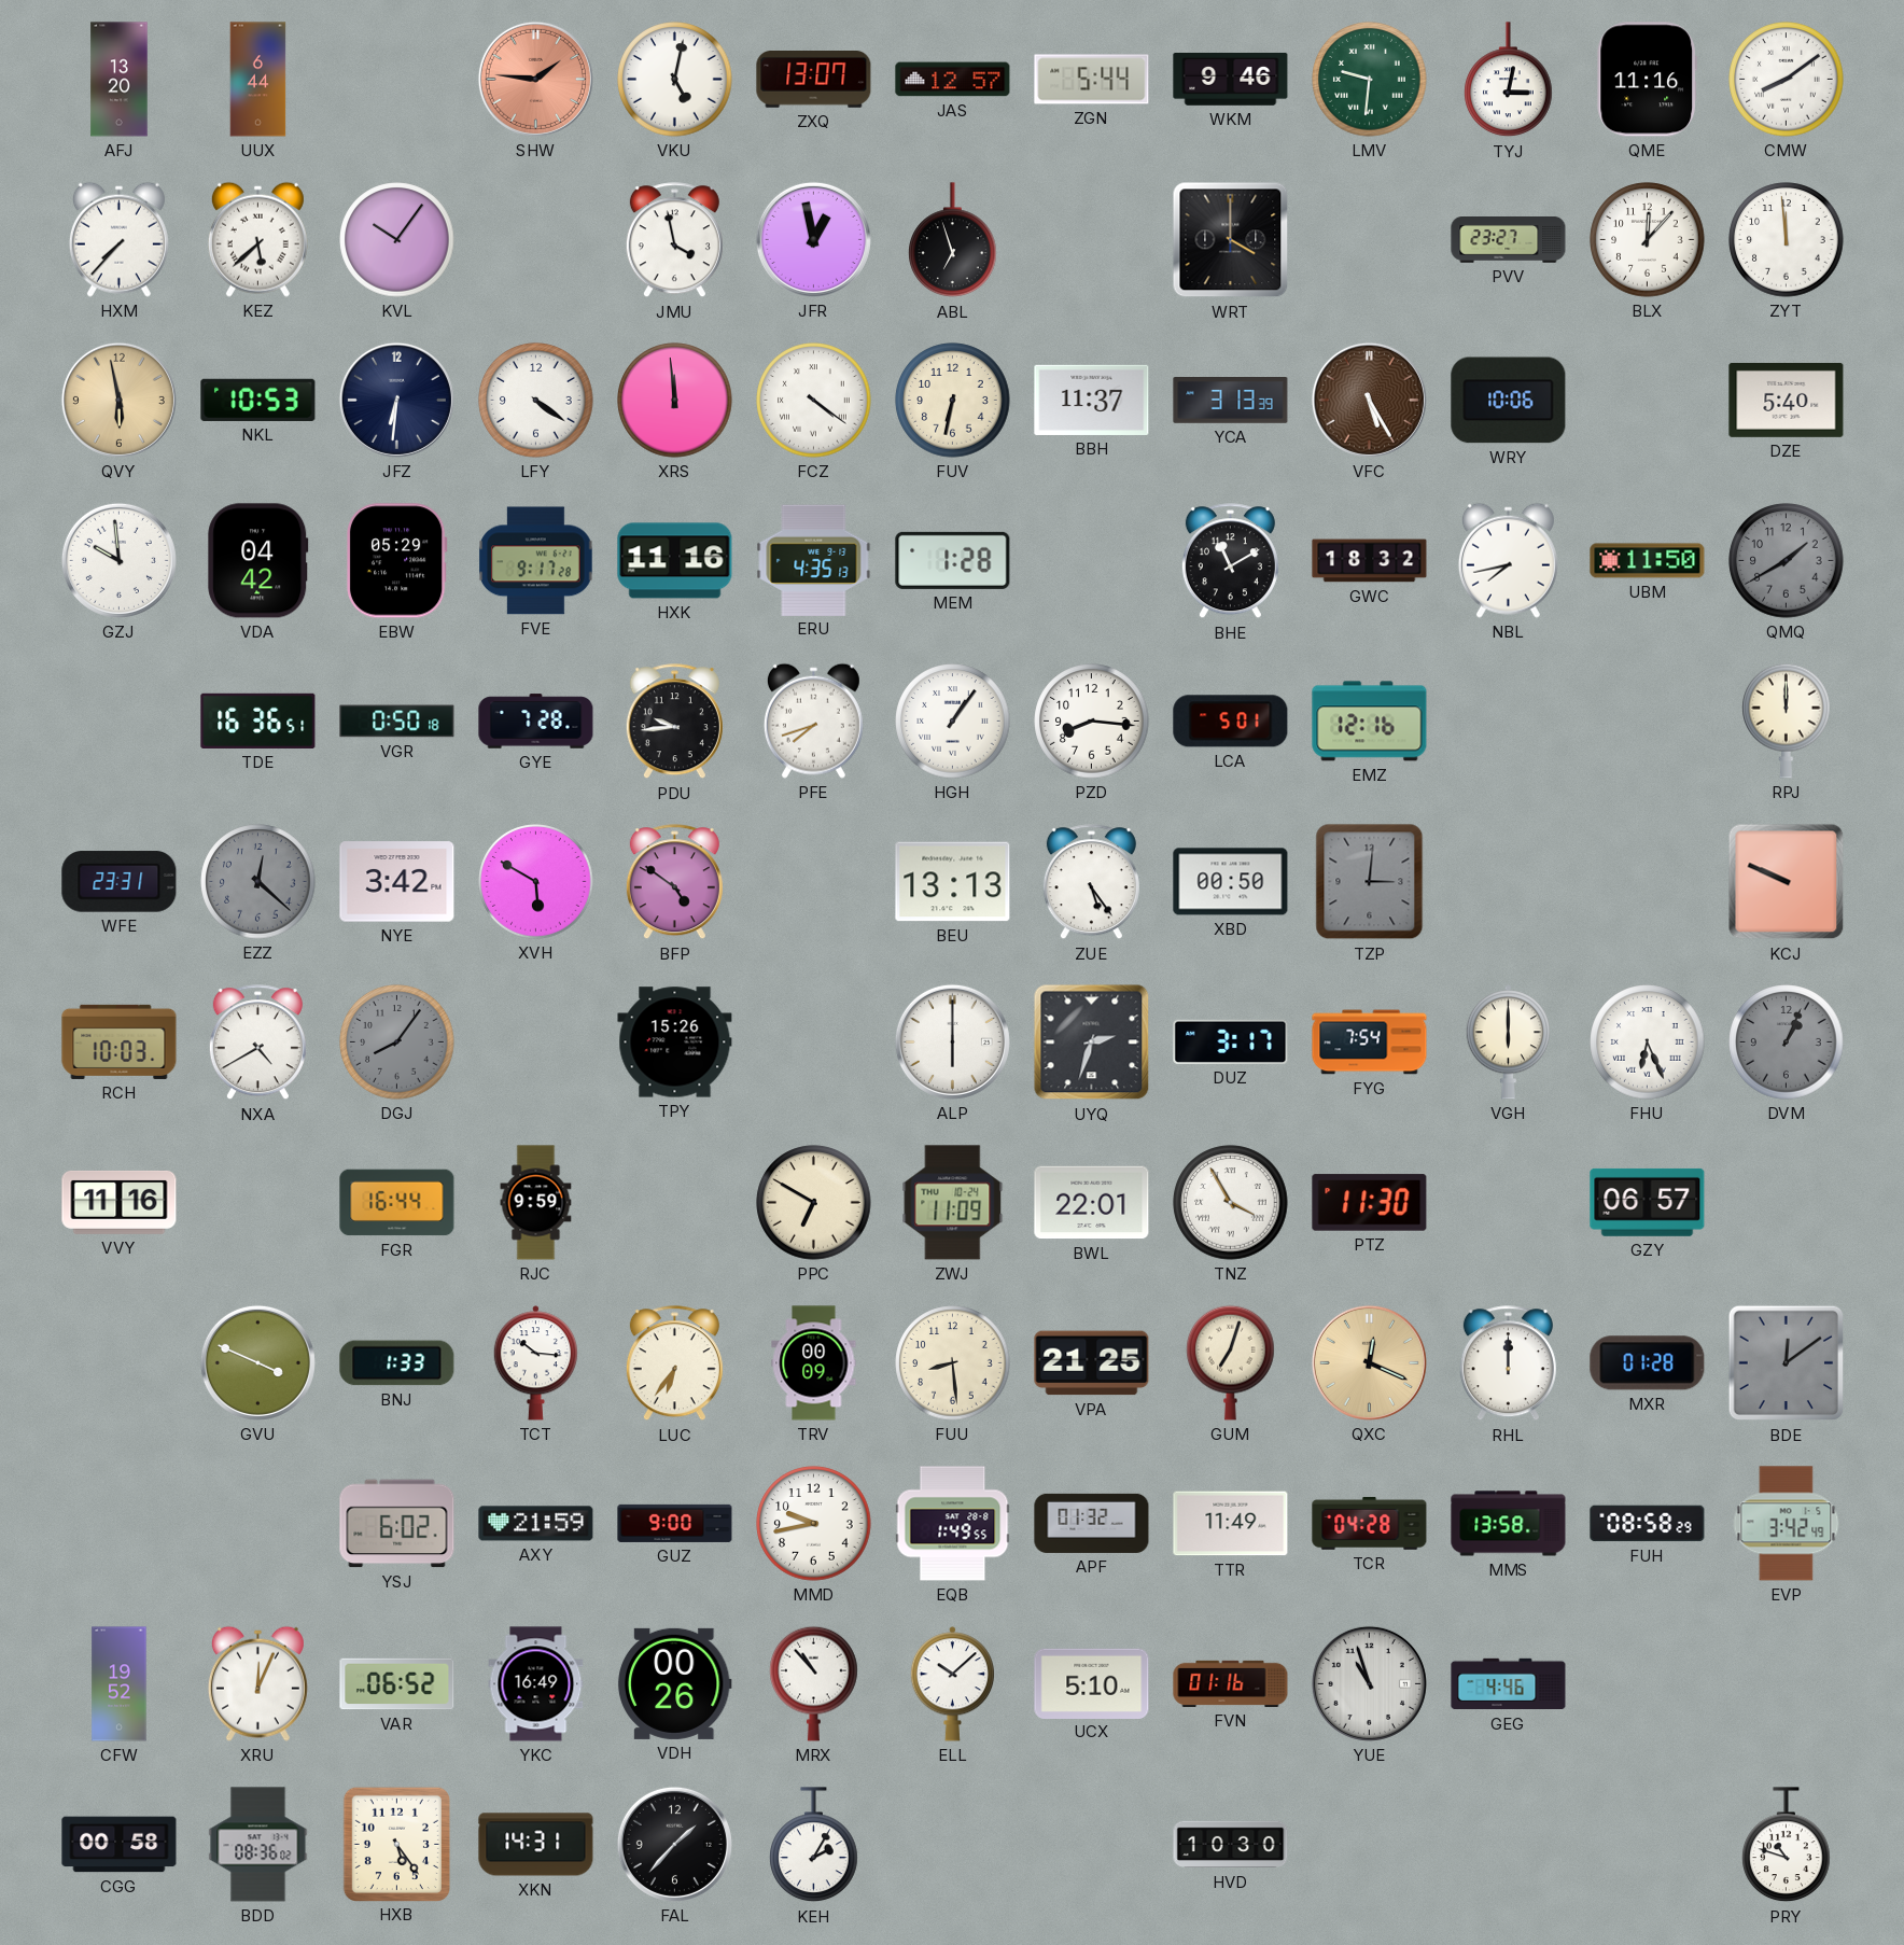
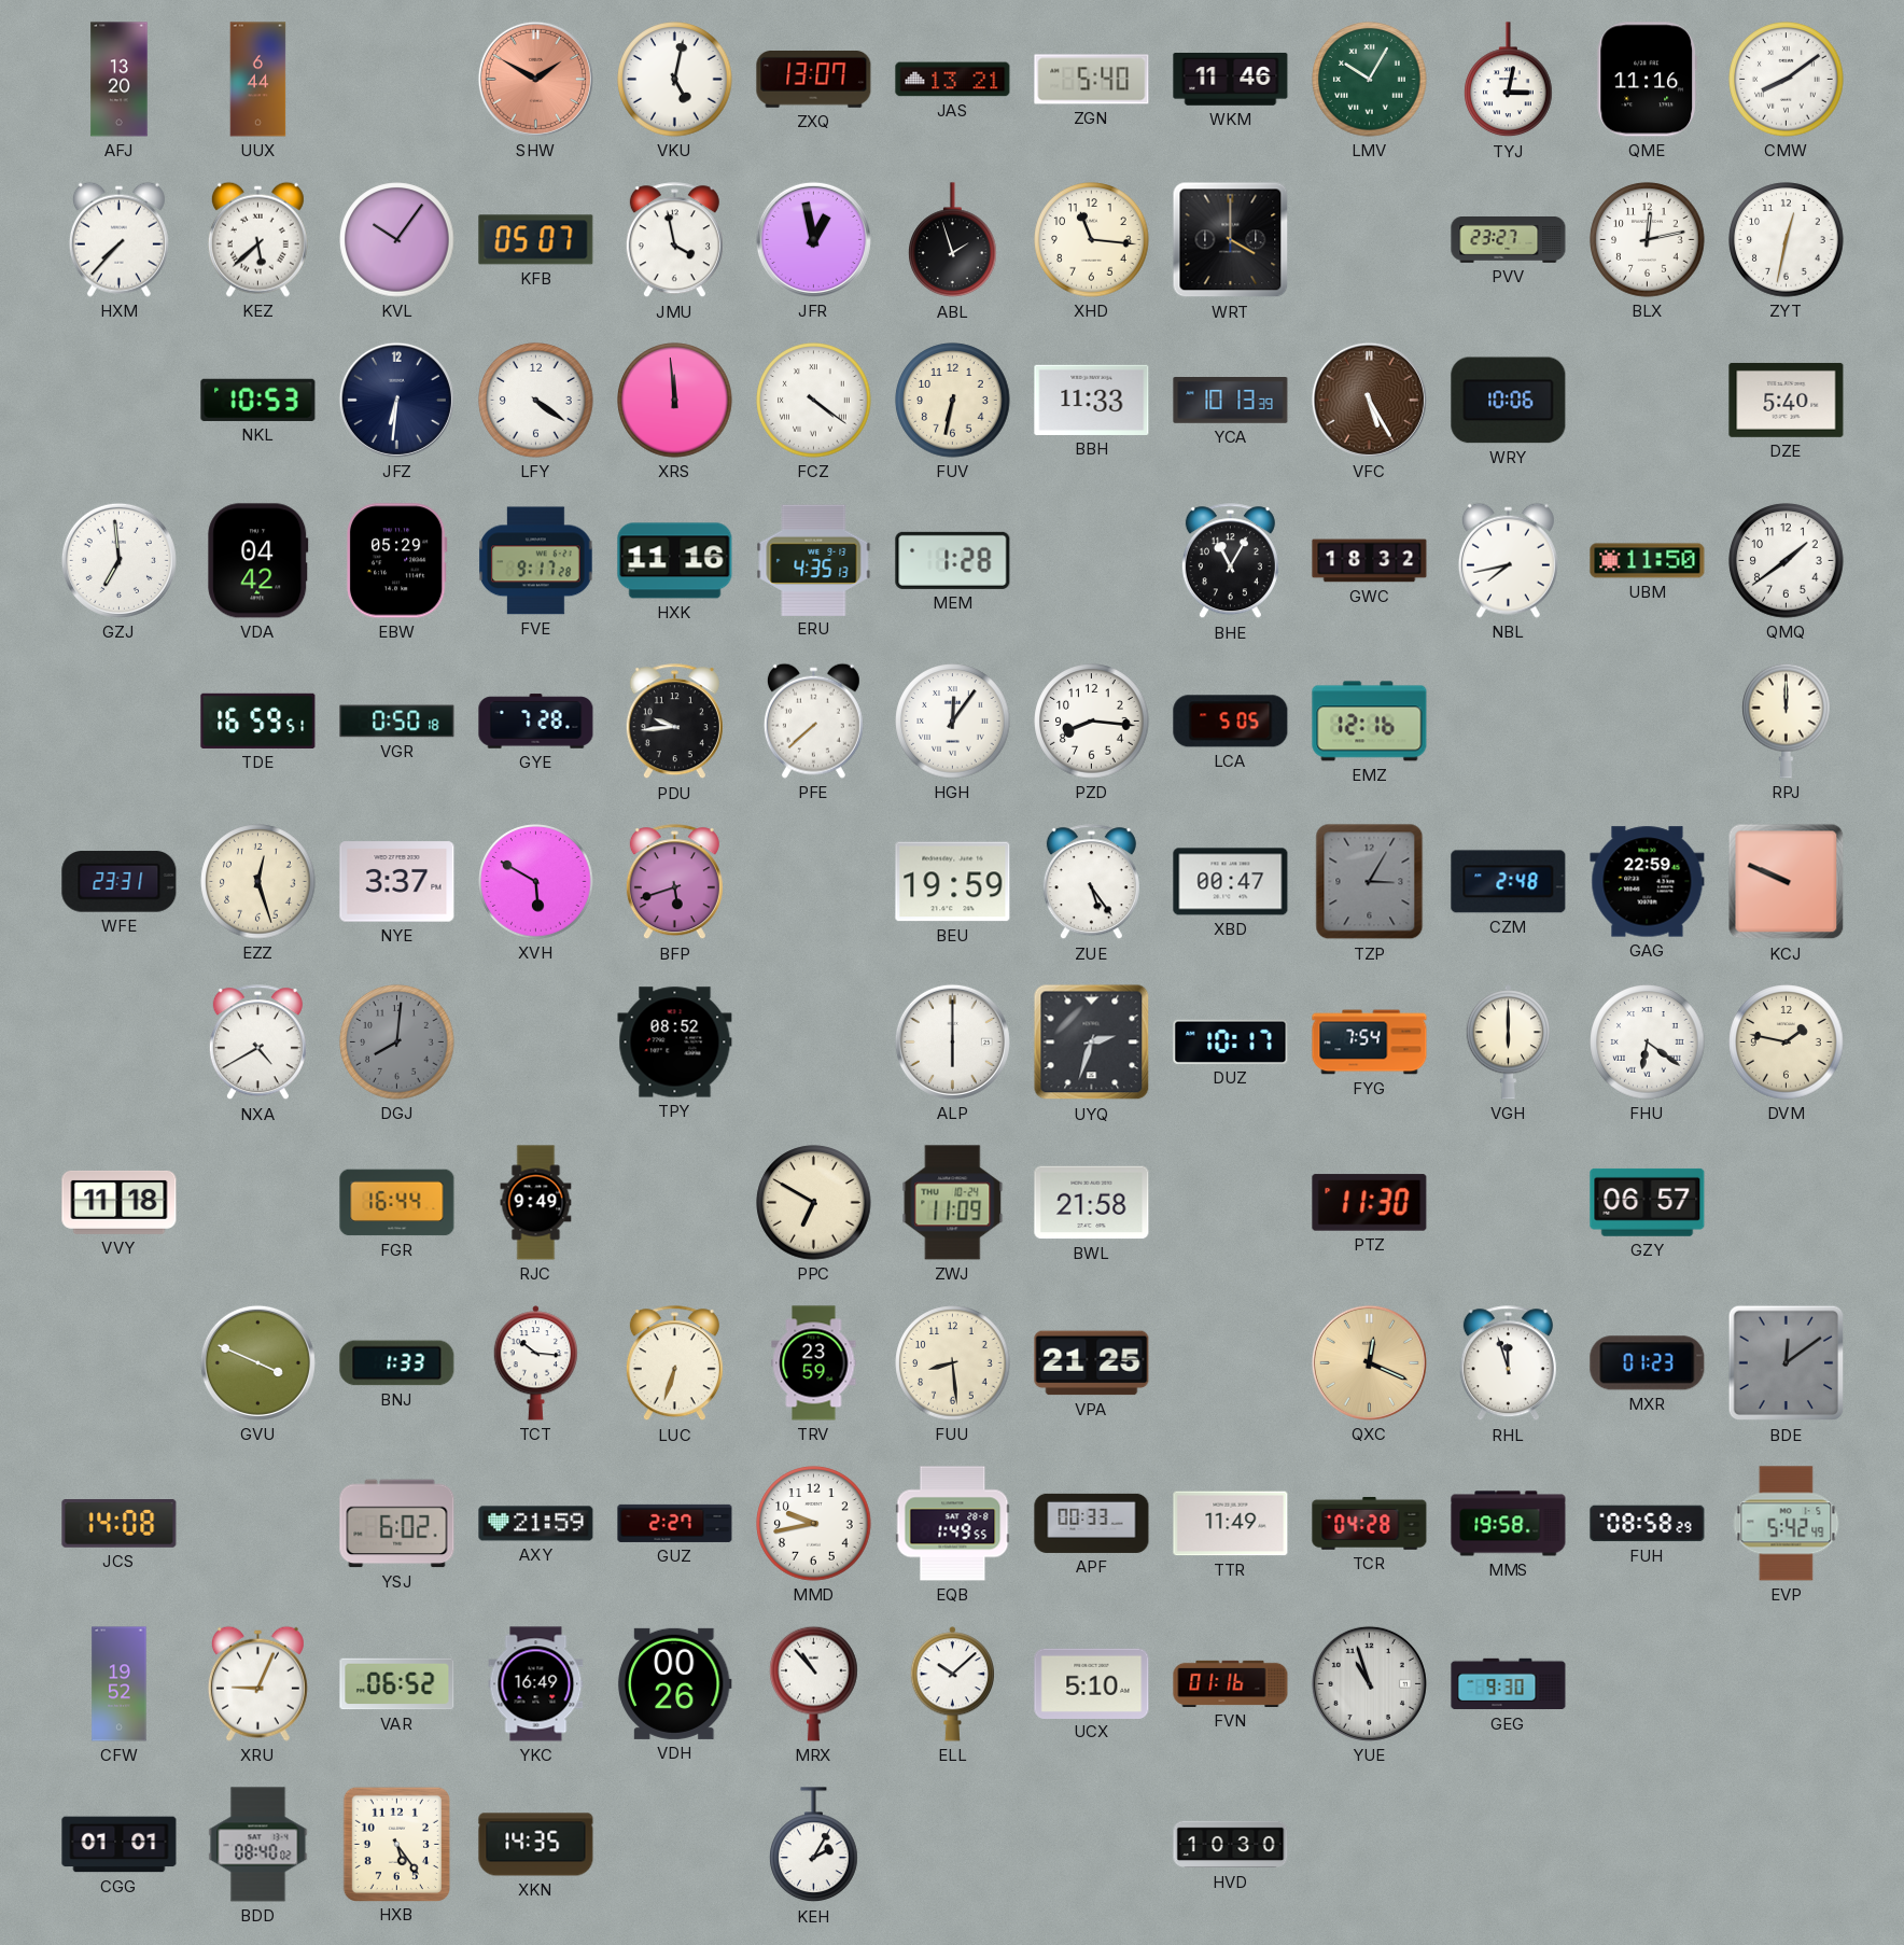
SHW: 1:46 -> 1:50 (535, 79)
JAS: 12:57 -> 13:21 (953, 80)
ZGN: 5:44 -> 5:40 (1092, 80)
WKM: 9:46 -> 11:46 (1231, 79)
LMV: 9:31 -> 10:05 (1370, 80)
KFB: none -> 05:07 (536, 240)
ABL: 6:57 -> 1:57 (953, 240)
XHD: none -> 11:16 (1092, 240)
BLX: 12:07 -> 12:13 (1648, 240)
ZYT: 11:59 -> 12:32 (1787, 240)
QVY: 5:58 -> none (118, 400)
BBH: 11:37 -> 11:33 (1092, 400)
YCA: 3:13 -> 10:13 (1231, 401)
GZJ: 9:59 -> 6:59 (118, 560)
BHE: 11:10 -> 11:05 (1230, 561)
QMQ: 1:40 -> 1:39 (1787, 561)
QMQ dial: grey -> white (1787, 561)
TDE: 16:36 -> 16:59 (258, 720)
PFE: 7:42 -> 7:38 (813, 720)
HGH: 1:06 -> 12:06 (953, 722)
LCA: 5:01 -> 5:05 (1231, 722)
EZZ: 12:22 -> 12:27 (258, 882)
EZZ dial: grey -> cream (258, 882)
NYE: 3:42 -> 3:37 (397, 882)
BFP: 4:51 -> 5:42 (674, 882)
BEU: 13:13 -> 19:59 (953, 882)
XBD: 00:50 -> 00:47 (1231, 882)
TZP: 3:01 -> 3:05 (1370, 882)
CZM: none -> 2:48 (1509, 882)
GAG: none -> 22:59 (1648, 882)
RCH: 10:03 -> none (120, 1041)
DGJ: 8:06 -> 8:01 (397, 1043)
TPY: 15:26 -> 08:52 (675, 1043)
DUZ: 3:17 -> 10:17 (1231, 1041)
FHU: 6:26 -> 6:21 (1648, 1043)
DVM: 1:04 -> 1:47 (1787, 1043)
DVM dial: grey -> cream (1787, 1043)
VVY: 11:16 -> 11:18 (120, 1202)
RJC: 9:59 -> 9:49 (536, 1203)
BWL: 22:01 -> 21:58 (1092, 1203)
TNZ: 3:55 -> none (1231, 1203)
LUC: 6:36 -> 6:33 (674, 1363)
TRV: 00:09 -> 23:59 (814, 1363)
GUM: 7:03 -> none (1231, 1362)
RHL: 12:00 -> 11:57 (1508, 1363)
MXR: 01:28 -> 01:23 (1648, 1363)
JCS: none -> 14:08 (120, 1524)
GUZ: 9:00 -> 2:27 (675, 1523)
APF: 01:32 -> 00:33 (1092, 1523)
MMS: 13:58 -> 19:58 (1509, 1524)
EVP: 3:42 -> 5:42 (1787, 1524)
XRU: 12:04 -> 9:04 (257, 1683)
GEG: 4:46 -> 9:30 (1509, 1684)
CGG: 00:58 -> 01:01 (120, 1845)
BDD: 08:36 -> 08:40 (258, 1845)
XKN: 14:31 -> 14:35 (536, 1845)
FAL: 1:37 -> none (674, 1844)
PRY: 10:48 -> none (1787, 1845)
